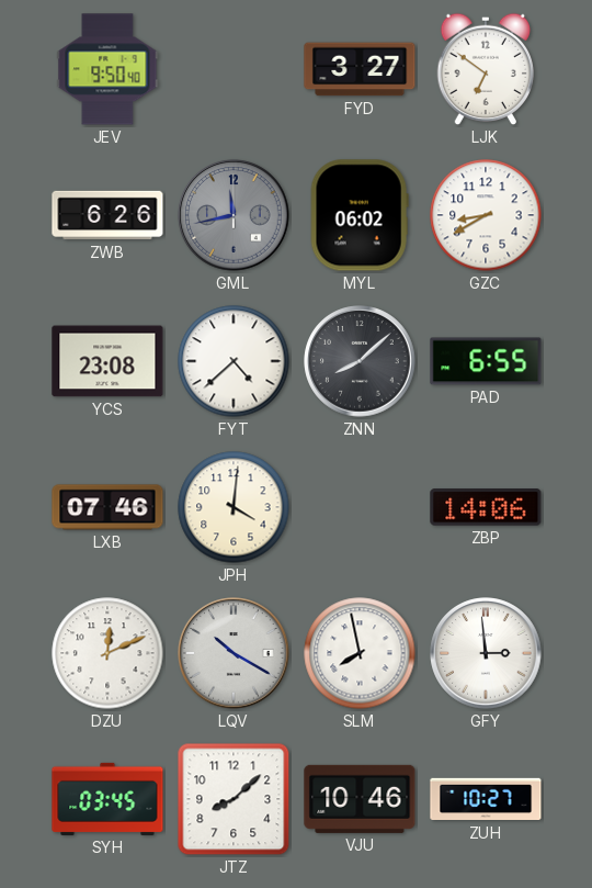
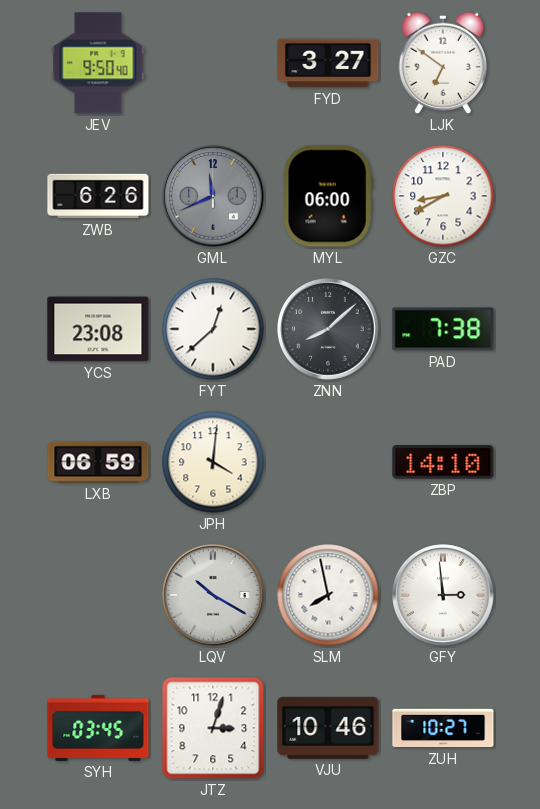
GML: 11:43 -> 11:41 (213, 196)
MYL: 06:02 -> 06:00 (328, 196)
FYT: 4:38 -> 12:38 (213, 329)
PAD: 6:55 -> 7:38 (443, 329)
LXB: 07:46 -> 06:59 (98, 462)
ZBP: 14:06 -> 14:10 (443, 462)
DZU: 12:11 -> none (107, 653)
JTZ: 8:08 -> 3:03 (213, 728)
